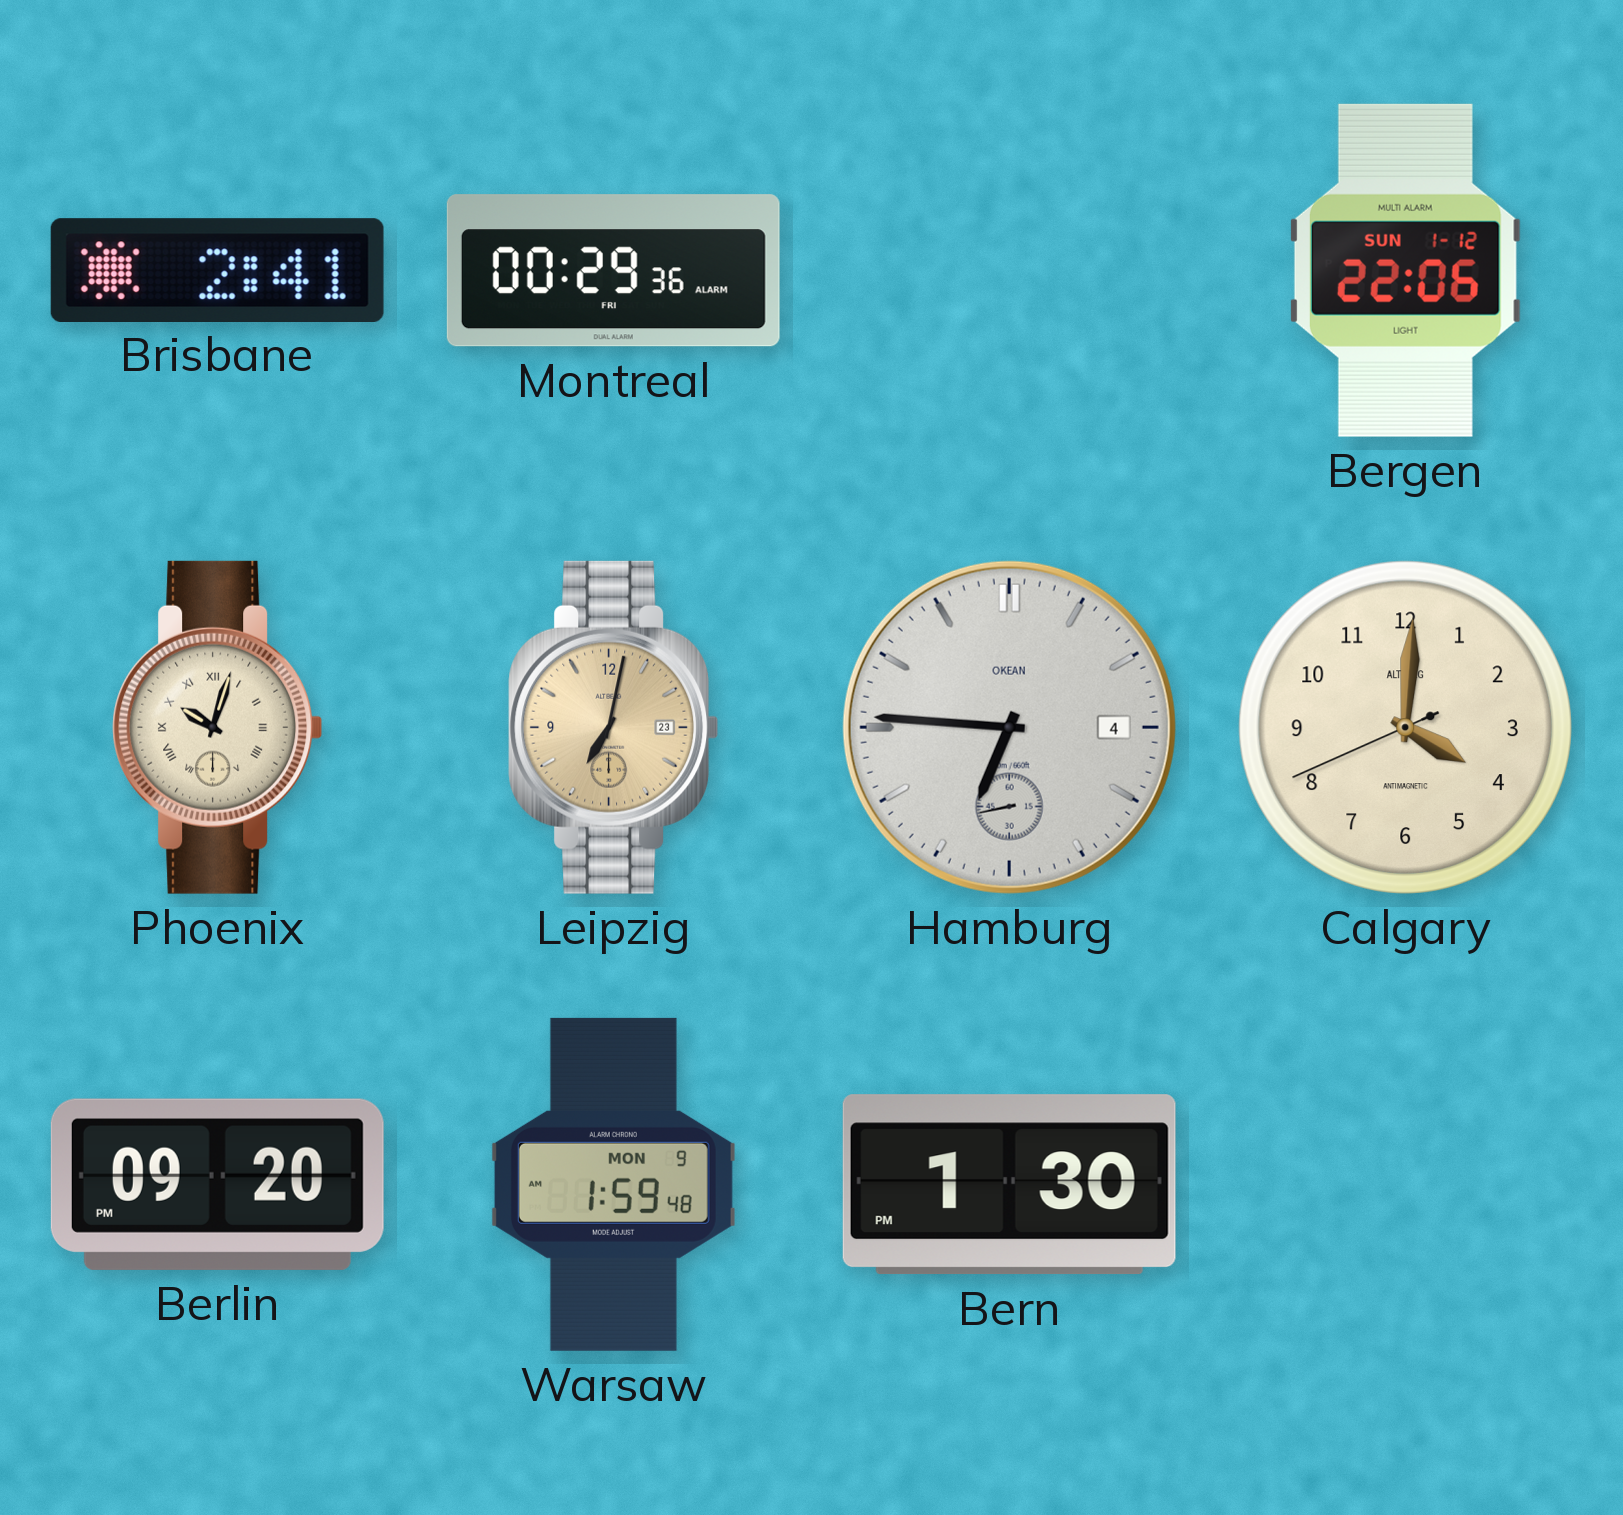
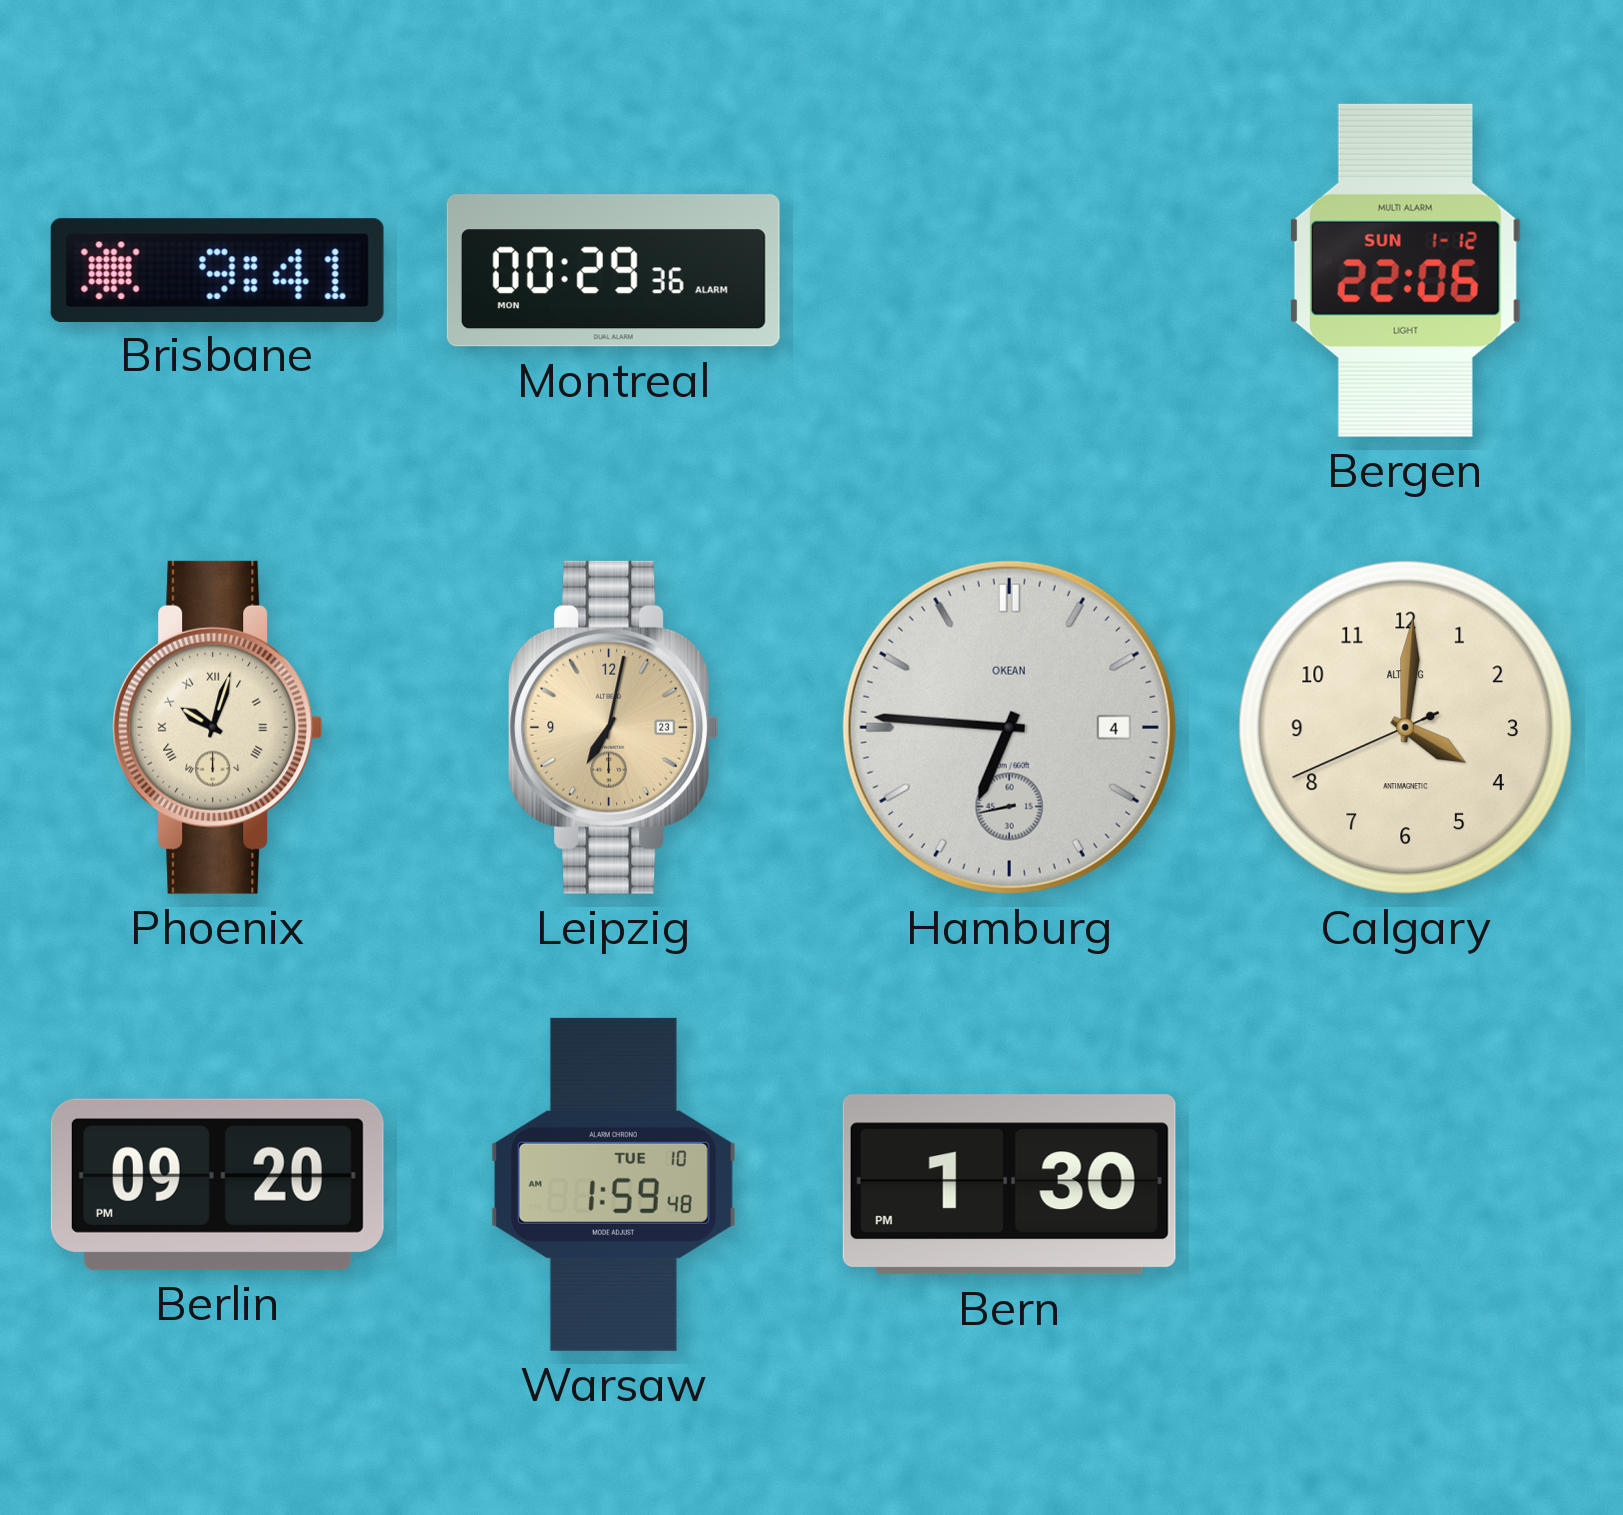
Brisbane: 2:41 -> 9:41 (217, 270)
Montreal date: FRI -> MON (613, 271)
Warsaw date: MON 9 -> TUE 10 (613, 1184)
